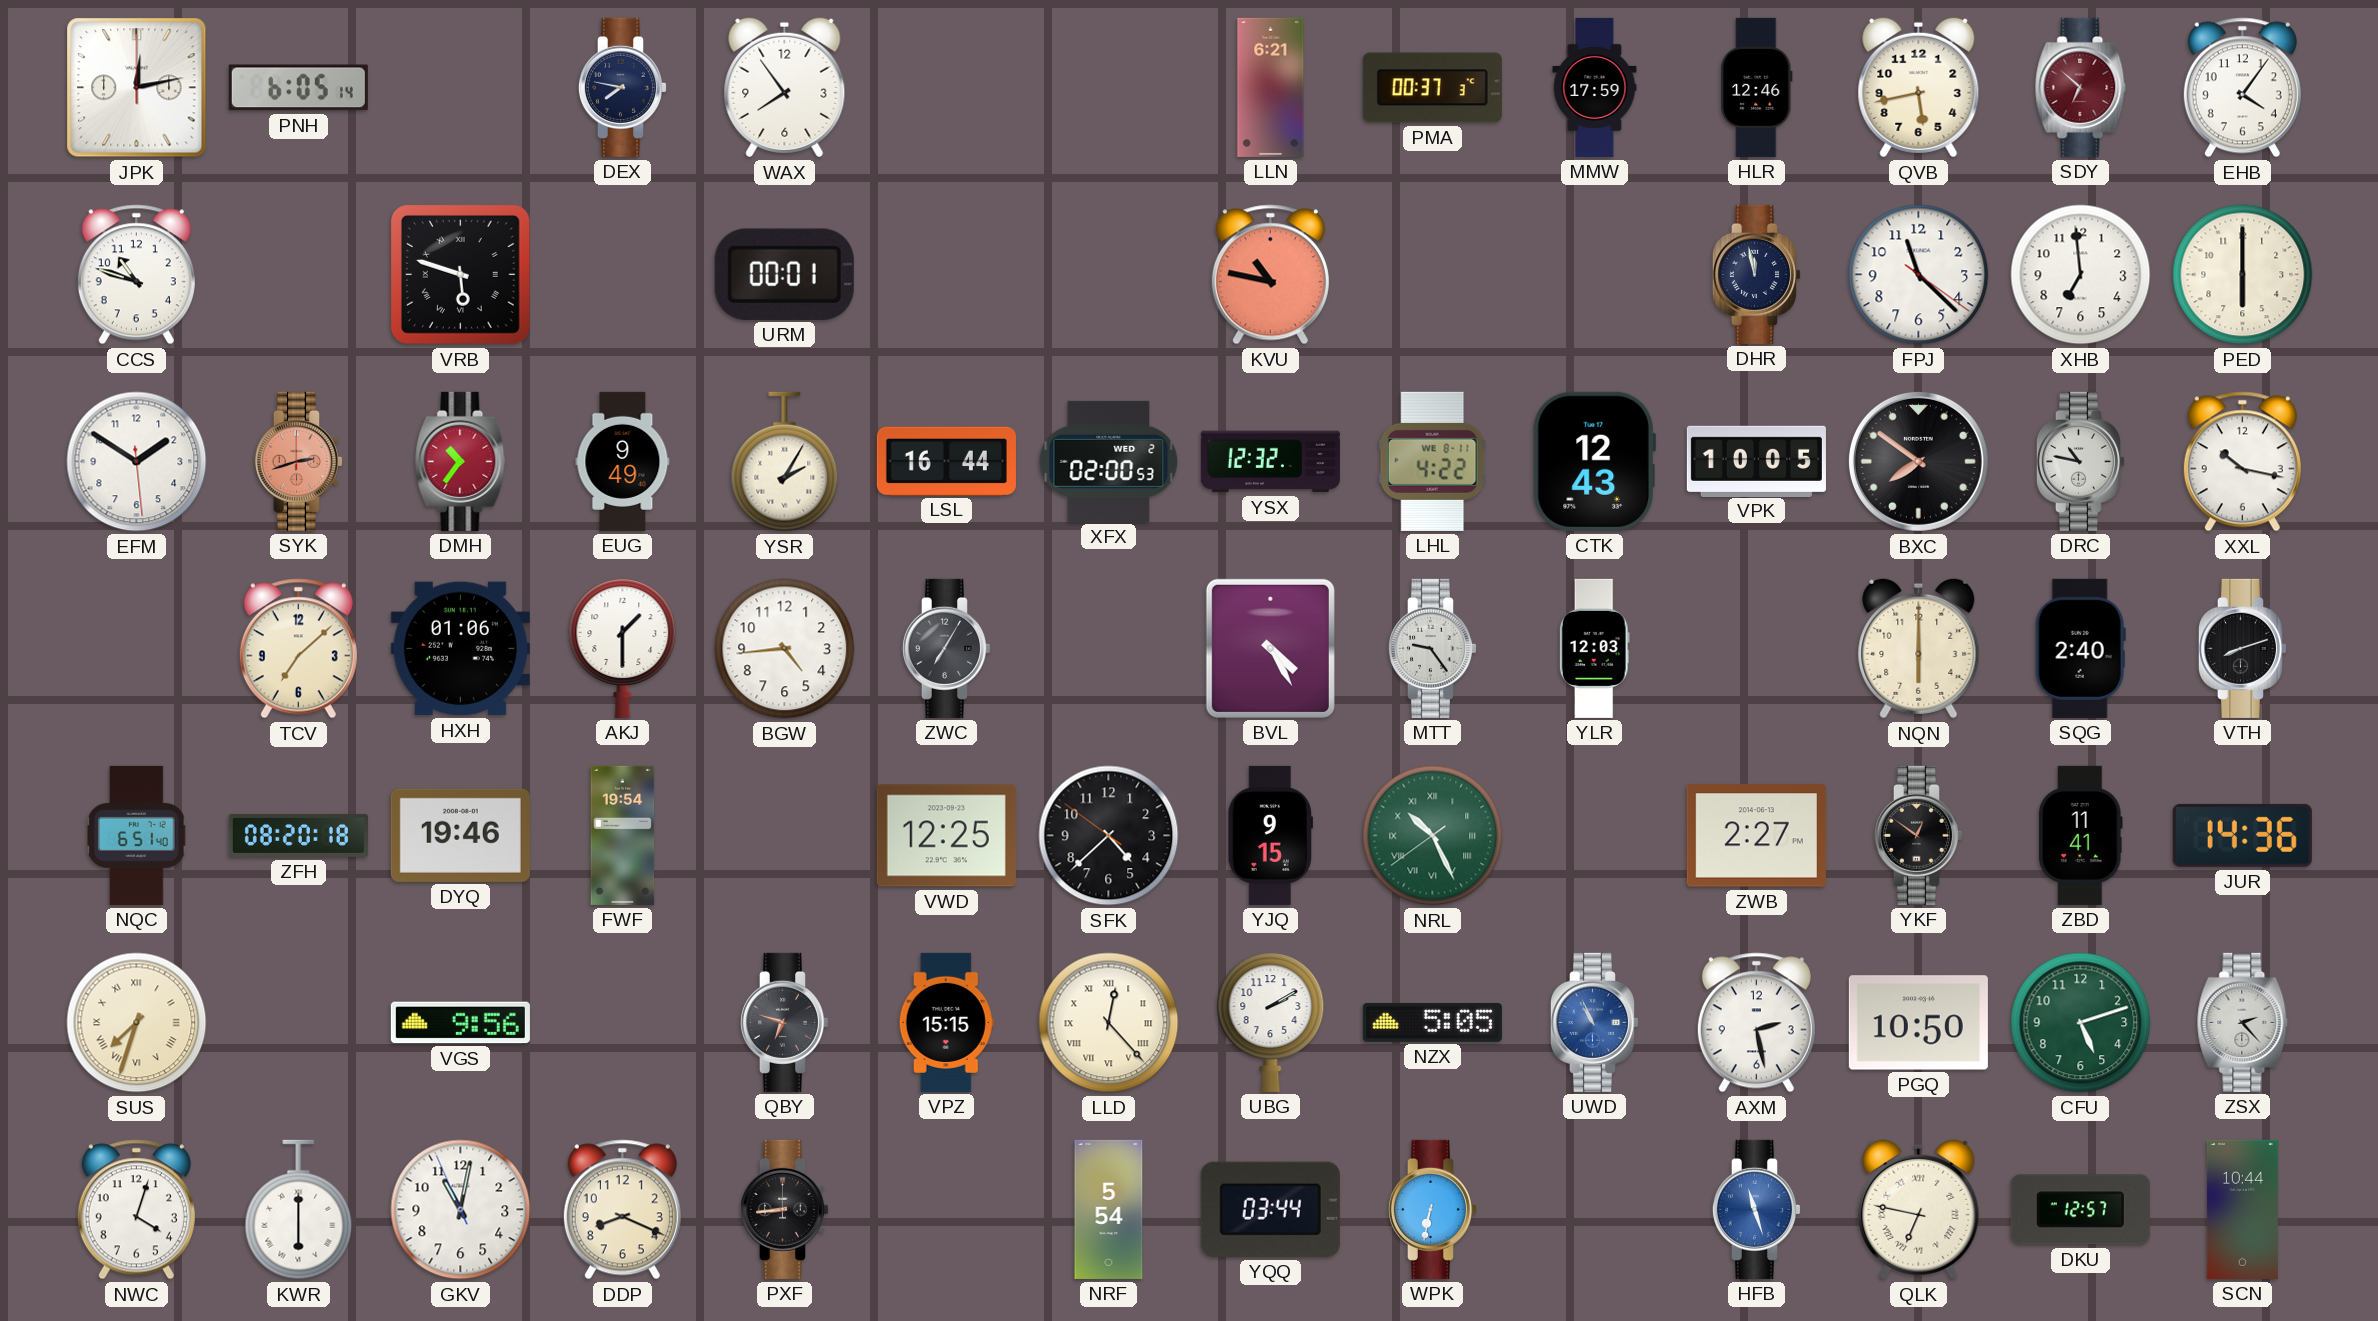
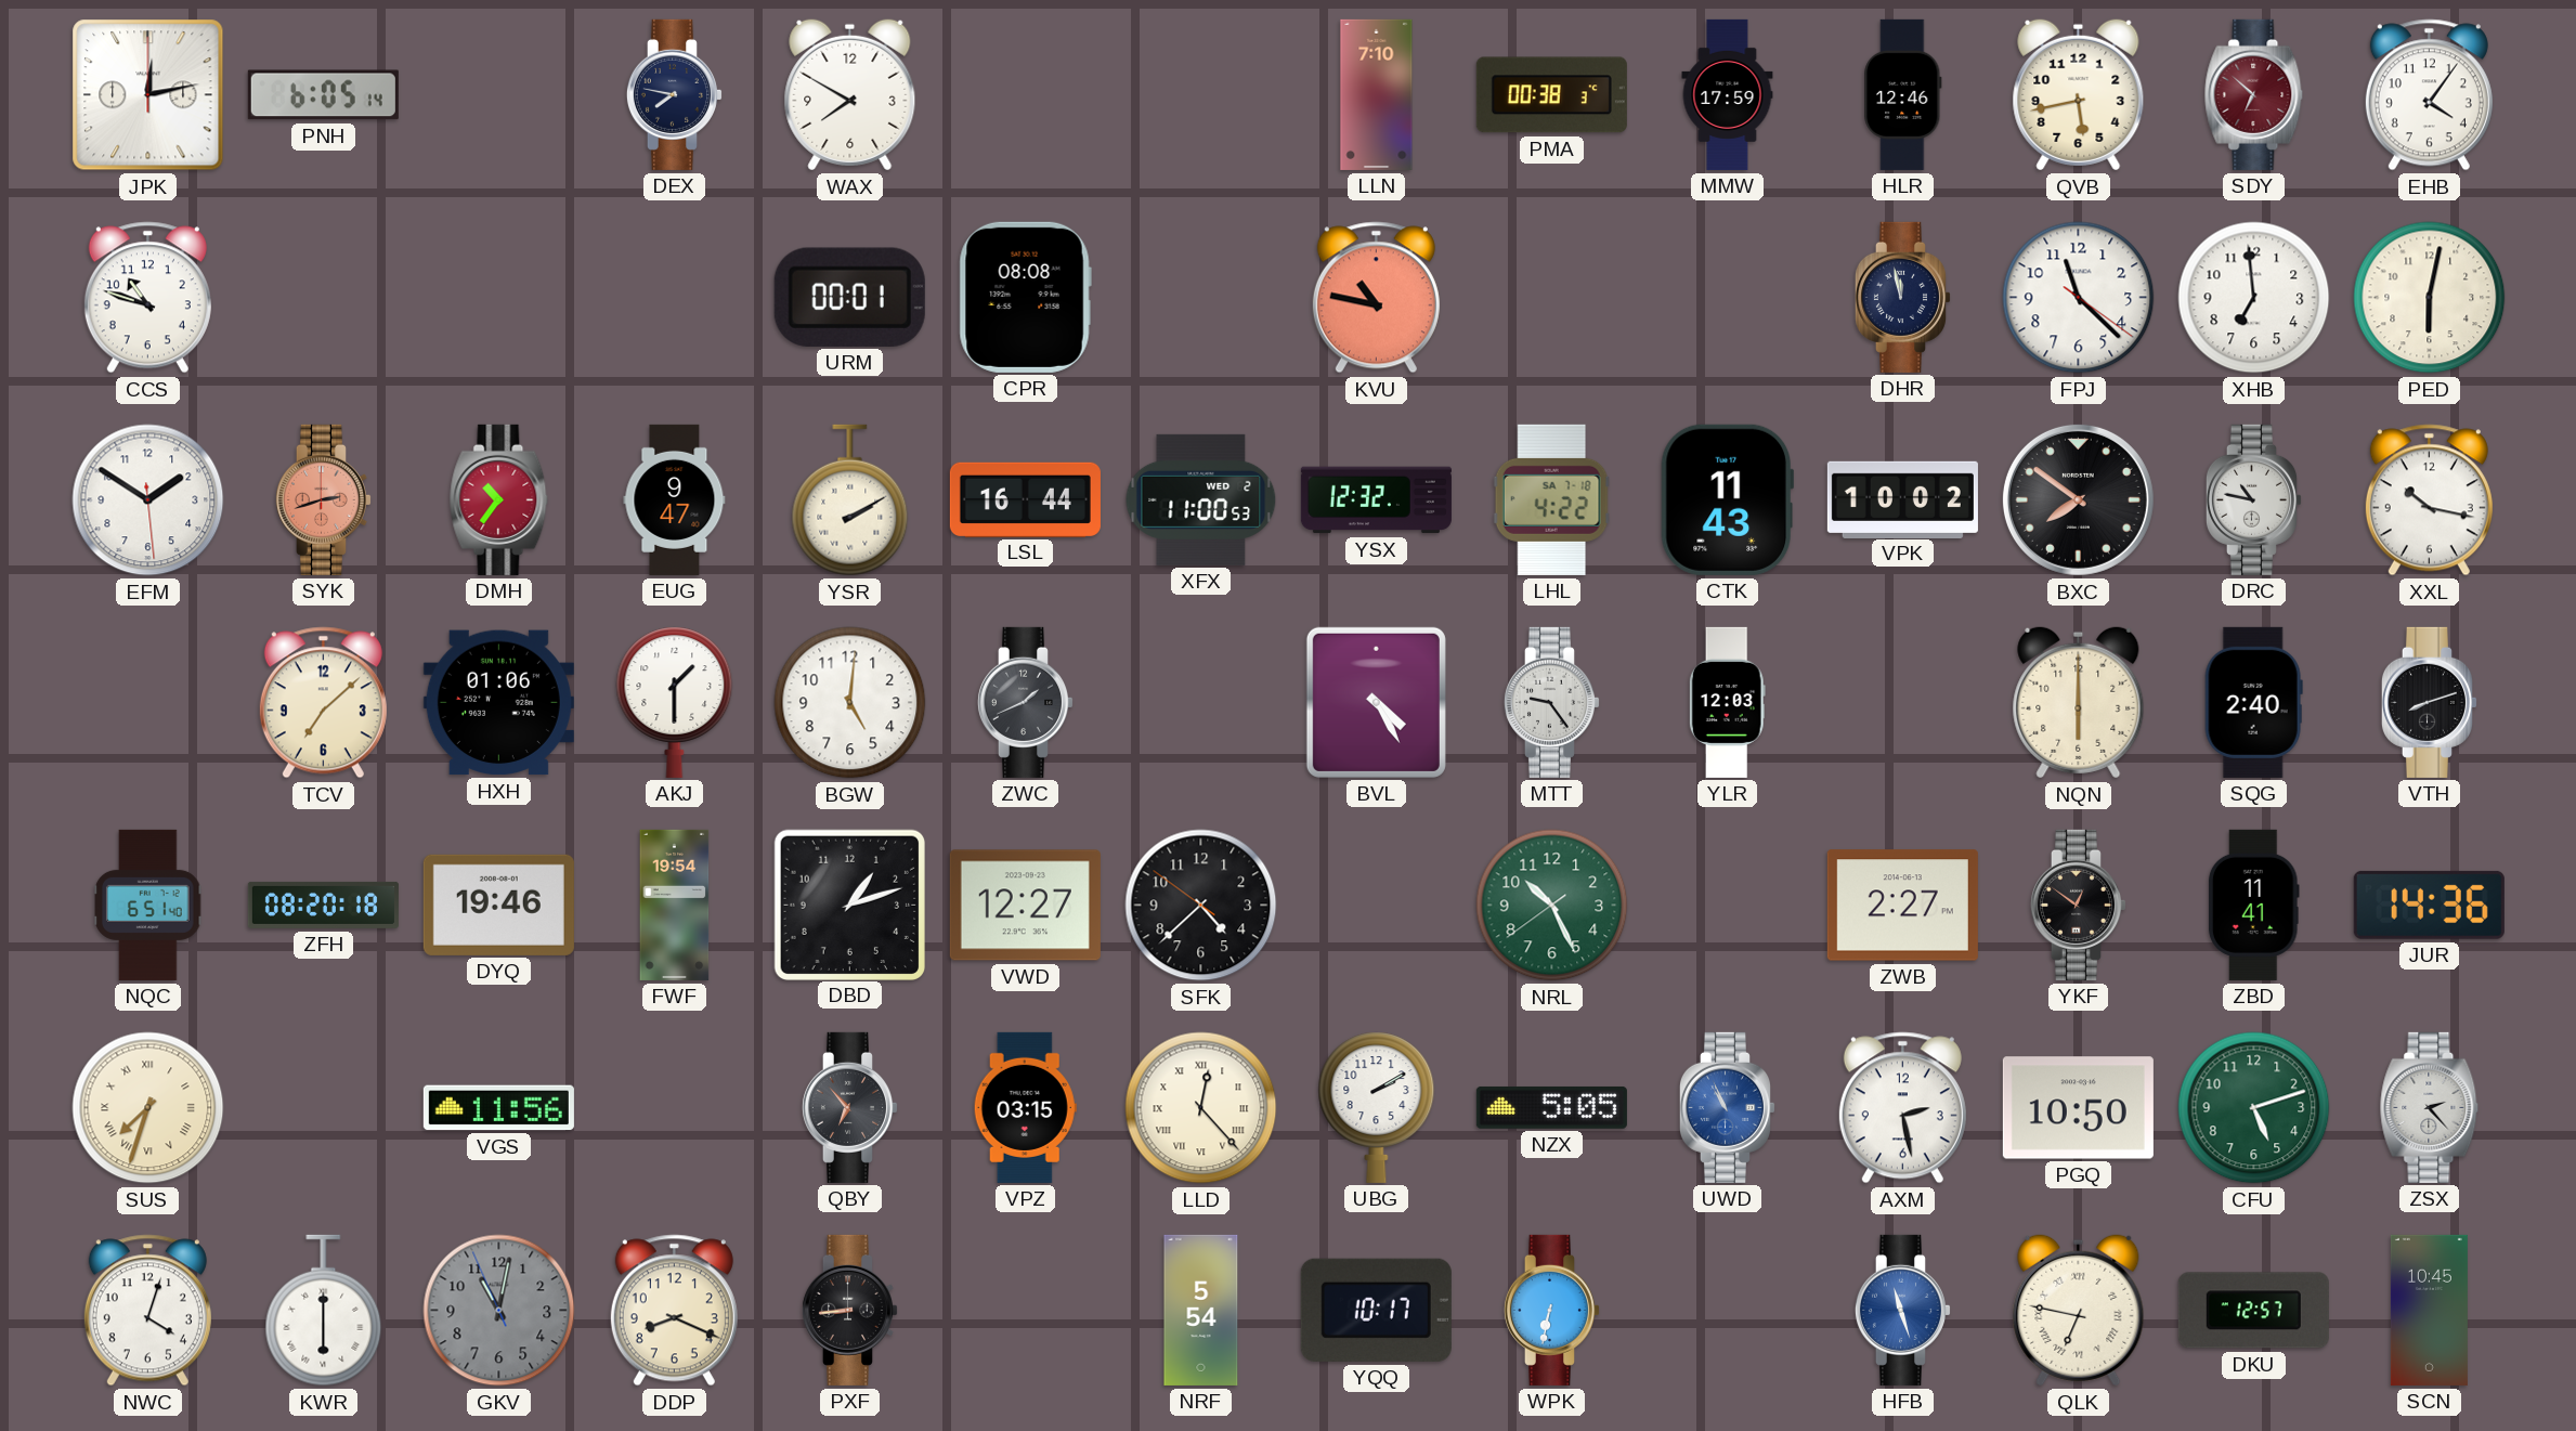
WAX: 7:54 -> 7:50 (850, 95)
LLN: 6:21 -> 7:10 (1377, 94)
PMA: 00:37 -> 00:38 (1551, 95)
VRB: 5:48 -> none (460, 274)
CPR: none -> 08:08 (1025, 297)
PED: 6:00 -> 6:02 (2430, 298)
EUG: 9:49 -> 9:47 (675, 499)
YSR: 2:05 -> 2:10 (850, 500)
XFX: 02:00 -> 11:00 (1201, 499)
LHL date: WE 8-11 -> SA 7-18 (1551, 499)
CTK: 12:43 -> 11:43 (1727, 499)
VPK: 10:05 -> 10:02 (1902, 499)
BGW: 4:44 -> 5:01 (850, 703)
ZWC: 7:05 -> 1:41 (1025, 702)
DBD: none -> 1:12 (849, 905)
VWD: 12:25 -> 12:27 (1025, 906)
YJQ: 9:15 -> none (1270, 835)
NRL numerals: Roman -> Arabic (1552, 906)
VGS: 9:56 -> 11:56 (498, 1108)
QBY: 6:48 -> 6:53 (849, 1107)
VPZ: 15:15 -> 03:15 (1025, 1107)
GKV dial: white -> grey (499, 1311)
YQQ: 03:44 -> 10:17 (1376, 1310)
SCN: 10:44 -> 10:45 (2429, 1310)
